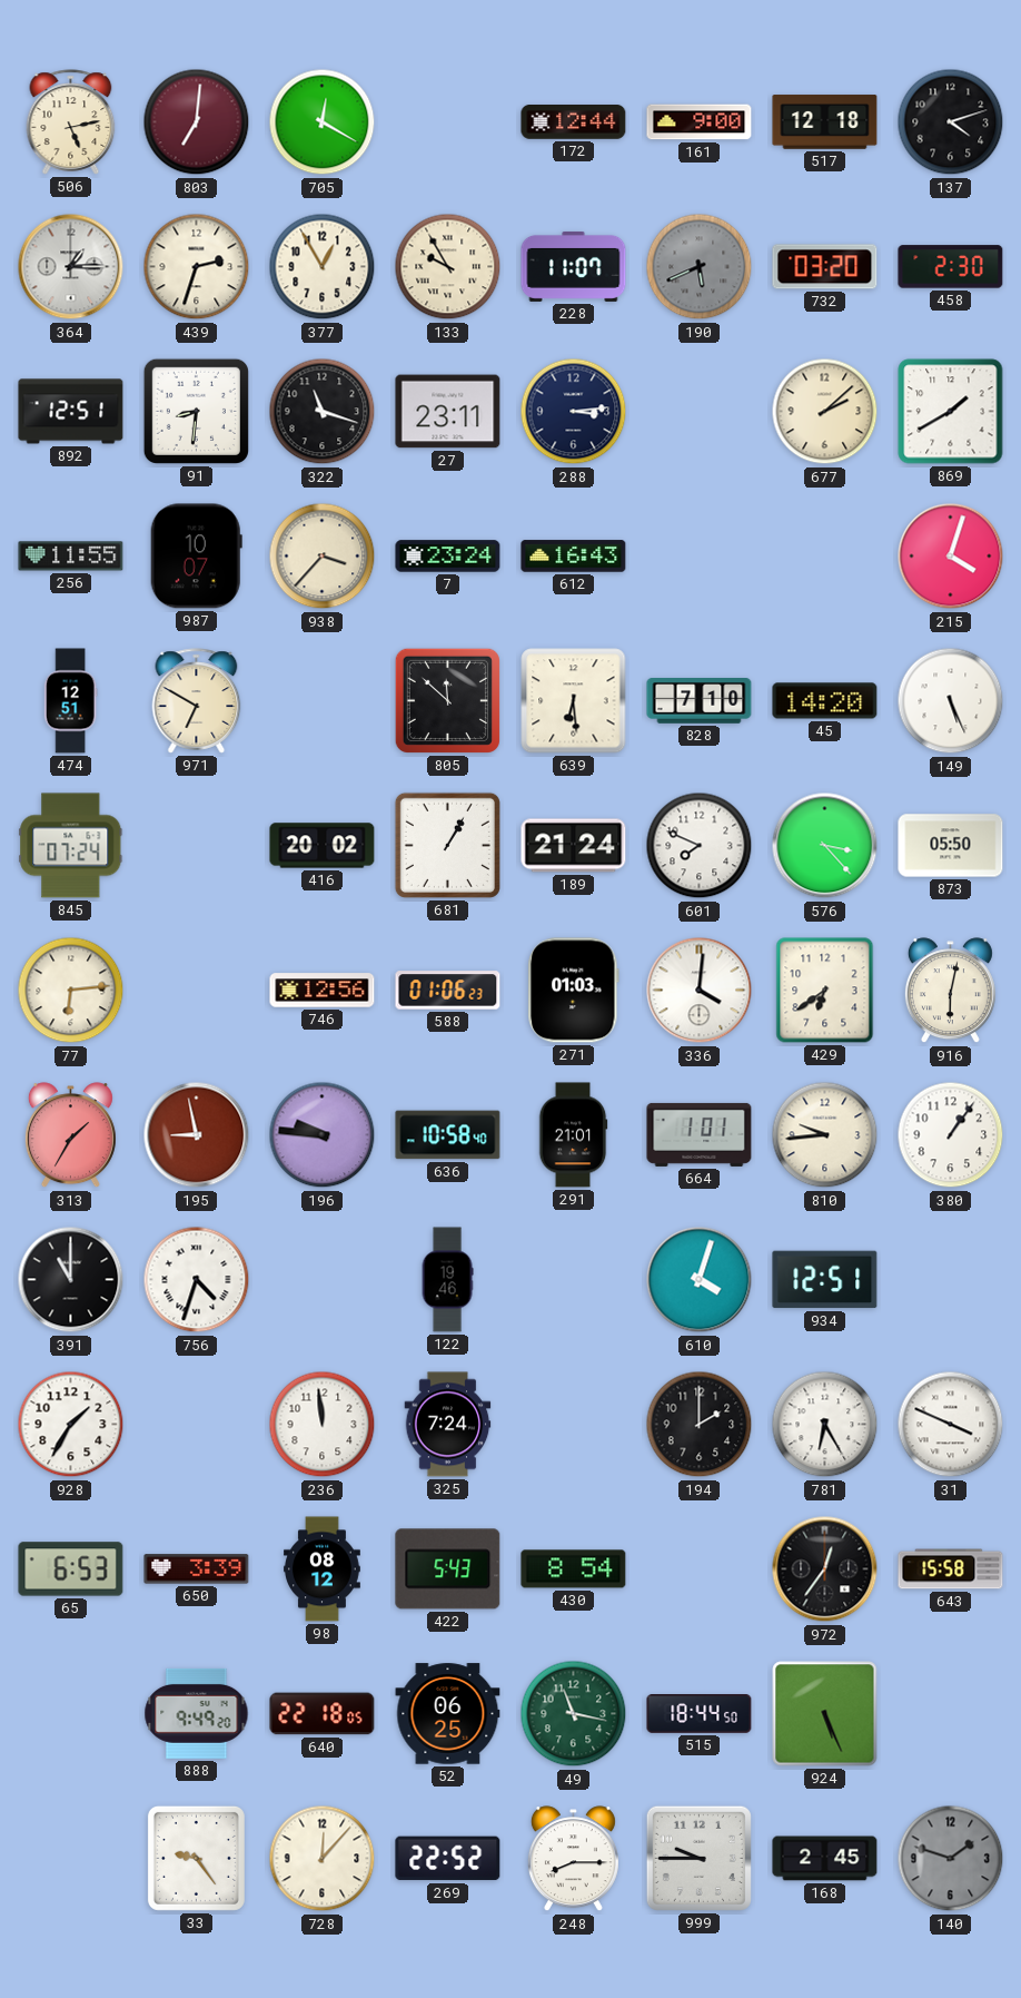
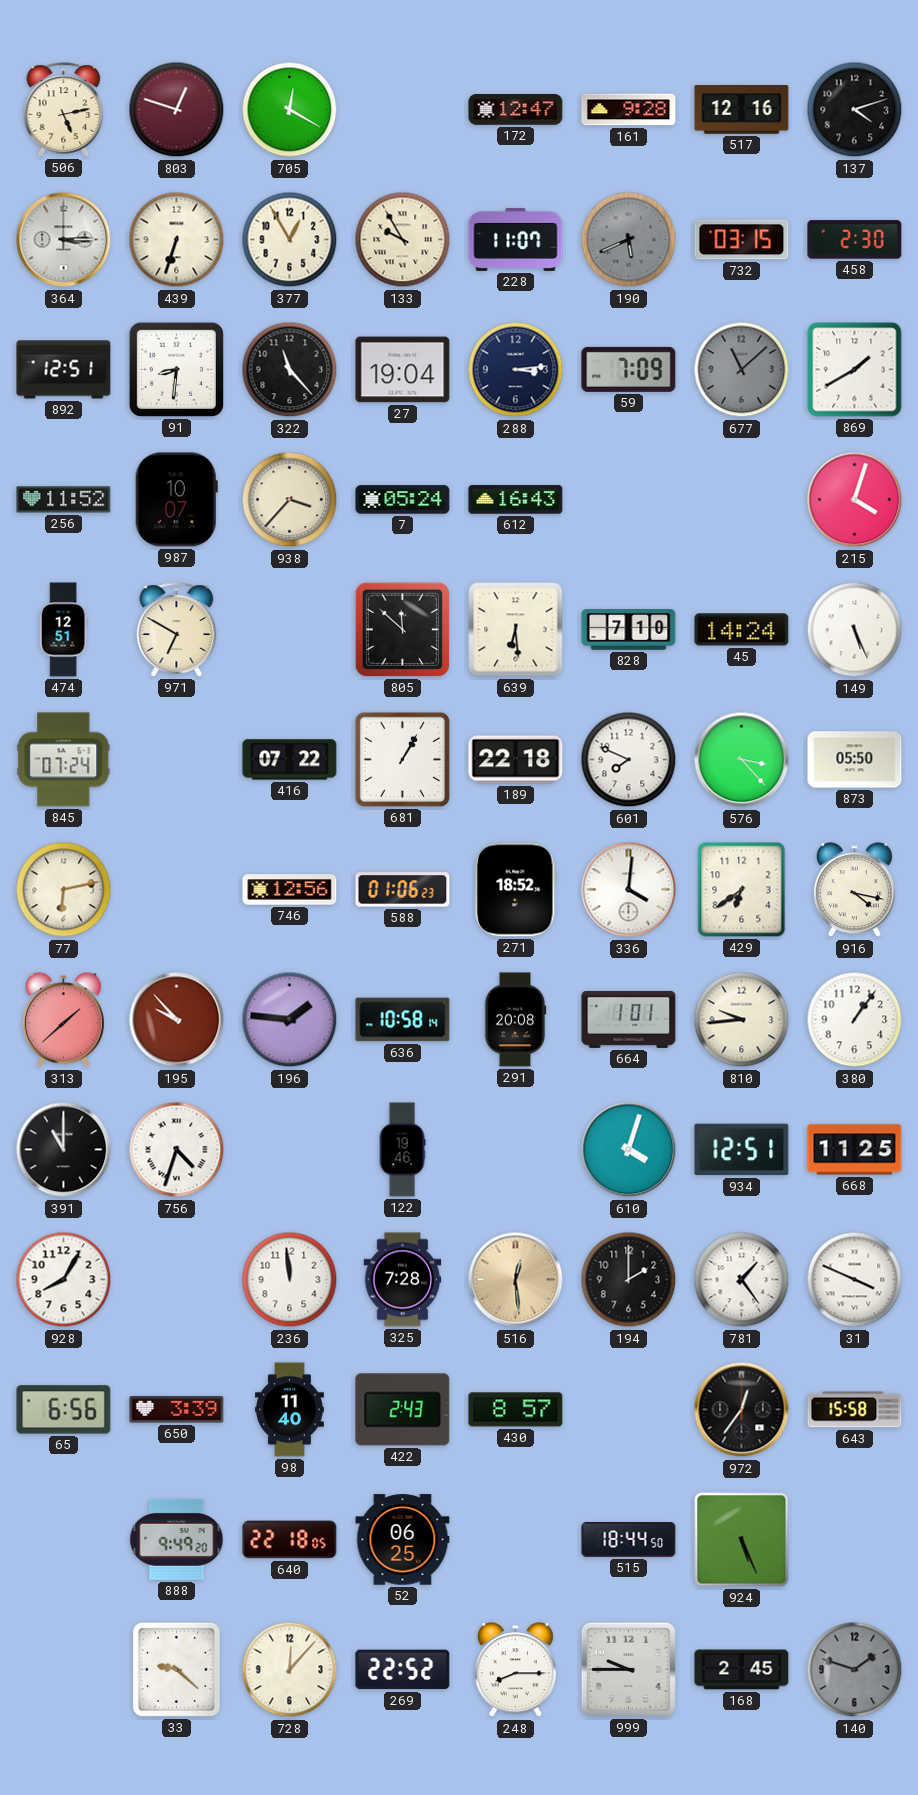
803: 7:01 -> 12:48 (177, 110)
172: 12:44 -> 12:47 (516, 110)
161: 9:00 -> 9:28 (629, 110)
517: 12:18 -> 12:16 (742, 110)
364: 1:15 -> 3:15 (64, 240)
439: 2:33 -> 6:33 (177, 240)
732: 03:20 -> 03:15 (742, 240)
322: 11:18 -> 11:23 (290, 370)
27: 23:11 -> 19:04 (403, 370)
59: none -> 7:09 (629, 369)
677: 2:08 -> 11:08 (742, 370)
677 dial: cream -> grey (742, 370)
256: 11:55 -> 11:52 (64, 500)
7: 23:24 -> 05:24 (403, 500)
45: 14:20 -> 14:24 (742, 630)
416: 20:02 -> 07:22 (290, 760)
189: 21:24 -> 22:18 (516, 760)
77: 6:14 -> 6:13 (64, 890)
271: 01:03 -> 18:52 (516, 890)
916: 6:02 -> 4:17 (854, 890)
313: 1:35 -> 1:38 (63, 1020)
195: 8:58 -> 9:53 (177, 1020)
196: 9:46 -> 1:46 (290, 1020)
636: 10:58:40 -> 10:58:14 (403, 1020)
291: 21:01 -> 20:08 (515, 1020)
668: none -> 11:25 (855, 1150)
928: 1:35 -> 8:05 (64, 1280)
325: 7:24 -> 7:28 (403, 1280)
516: none -> 12:29 (516, 1280)
781: 6:25 -> 1:24 (742, 1280)
65: 6:53 -> 6:56 (64, 1410)
98: 08:12 -> 11:40 (290, 1410)
422: 5:43 -> 2:43 (403, 1410)
430: 8:54 -> 8:57 (516, 1410)
49: 11:17 -> none (574, 1714)
33: 9:24 -> 9:22 (176, 1669)
